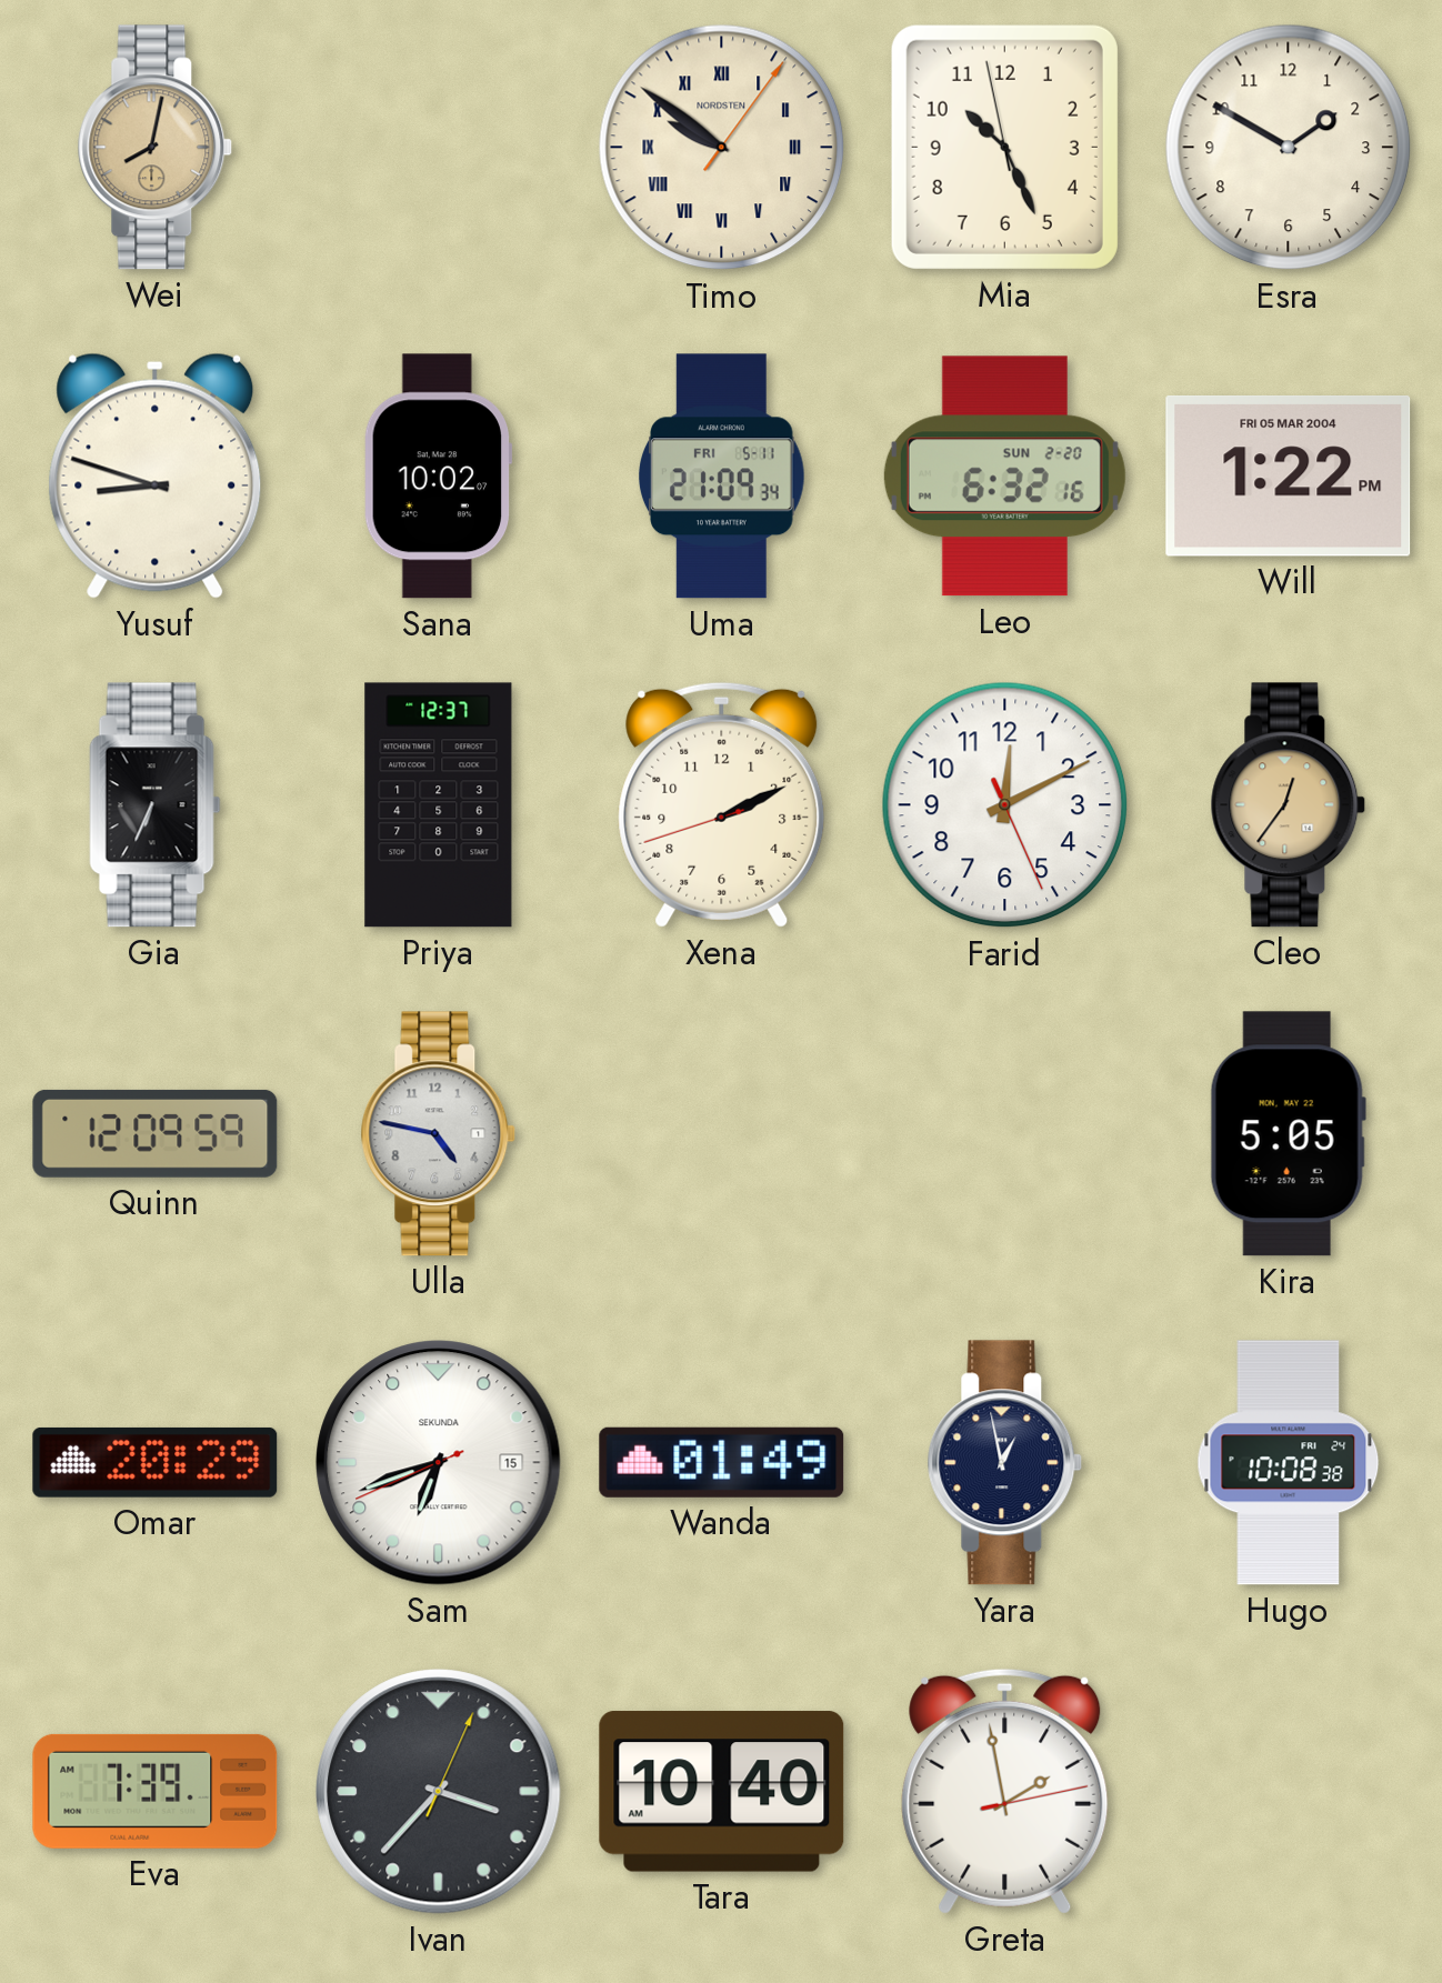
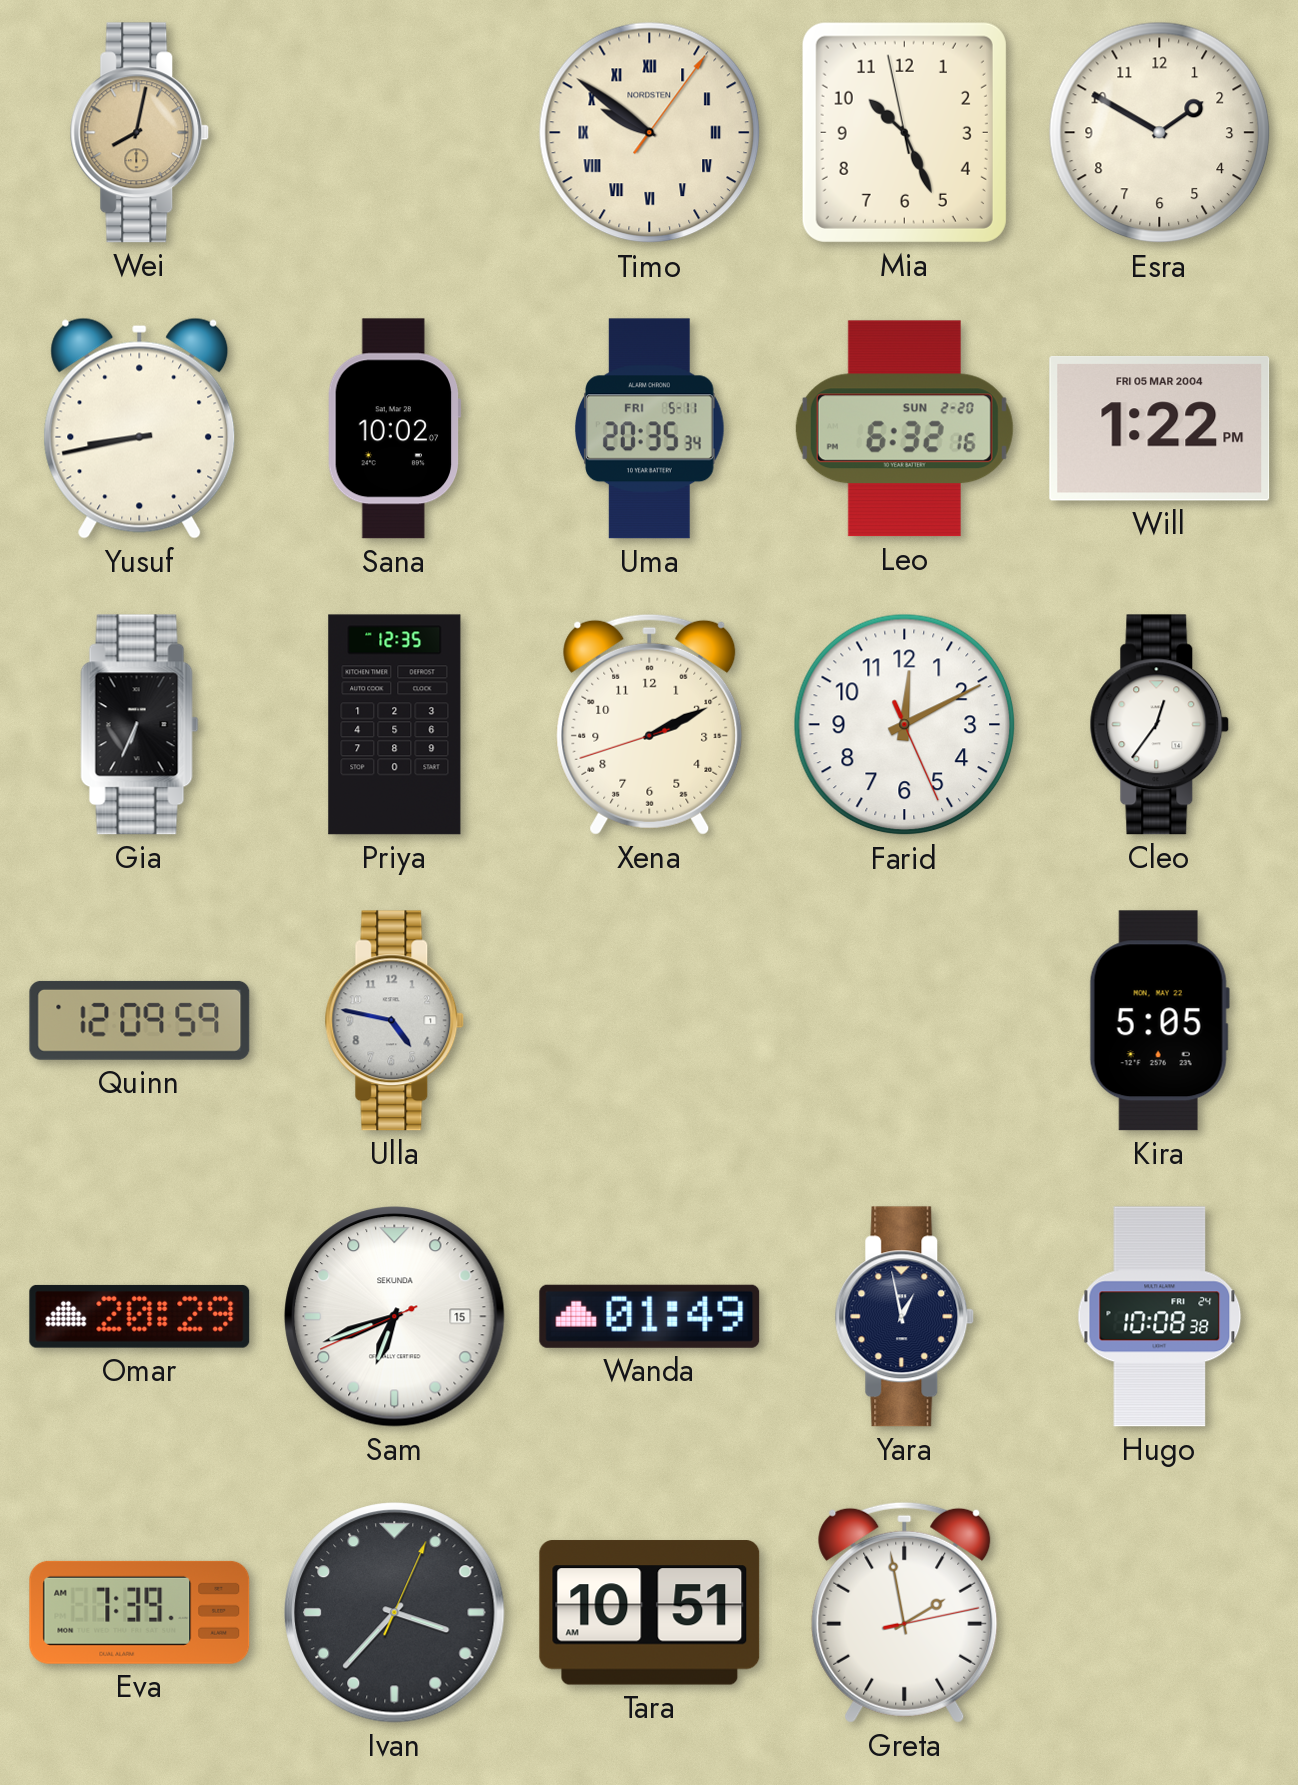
Yusuf: 8:48 -> 8:43 (140, 428)
Uma: 21:09 -> 20:35 (650, 429)
Priya: 12:37 -> 12:35 (395, 725)
Cleo dial: champagne -> white (1160, 725)
Tara: 10:40 -> 10:51 (650, 1613)
